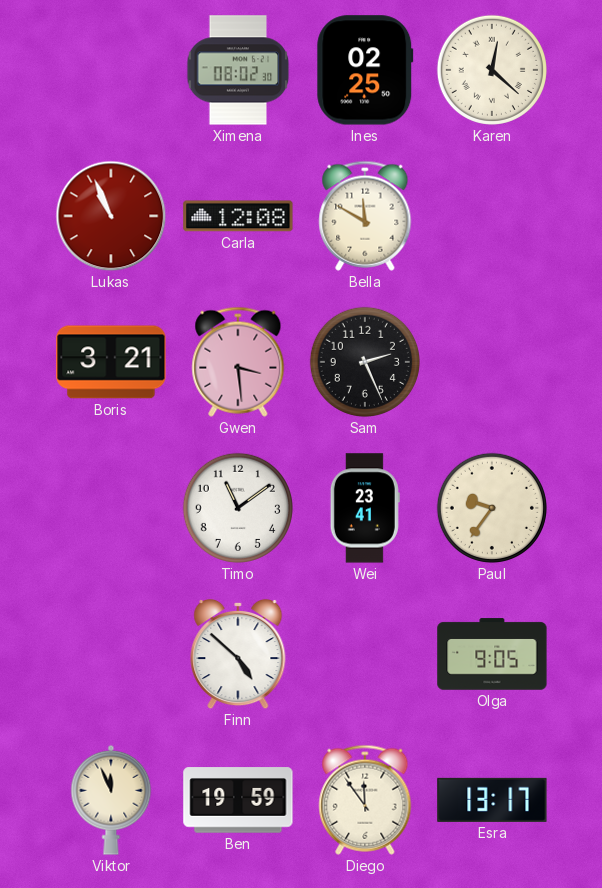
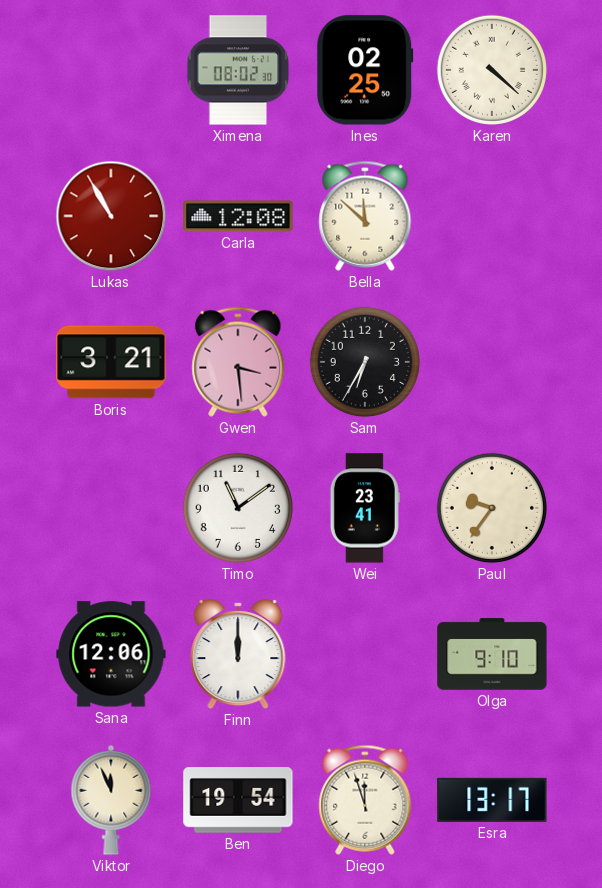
Karen: 12:22 -> 4:22 (492, 70)
Lukas: 10:56 -> 10:55 (111, 216)
Bella: 11:50 -> 11:52 (365, 216)
Sam: 2:26 -> 6:35 (365, 362)
Sana: none -> 12:06 (111, 654)
Finn: 4:52 -> 12:00 (238, 654)
Olga: 9:05 -> 9:10 (492, 654)
Ben: 19:59 -> 19:54 (238, 800)
Diego: 11:54 -> 11:57 (365, 800)
